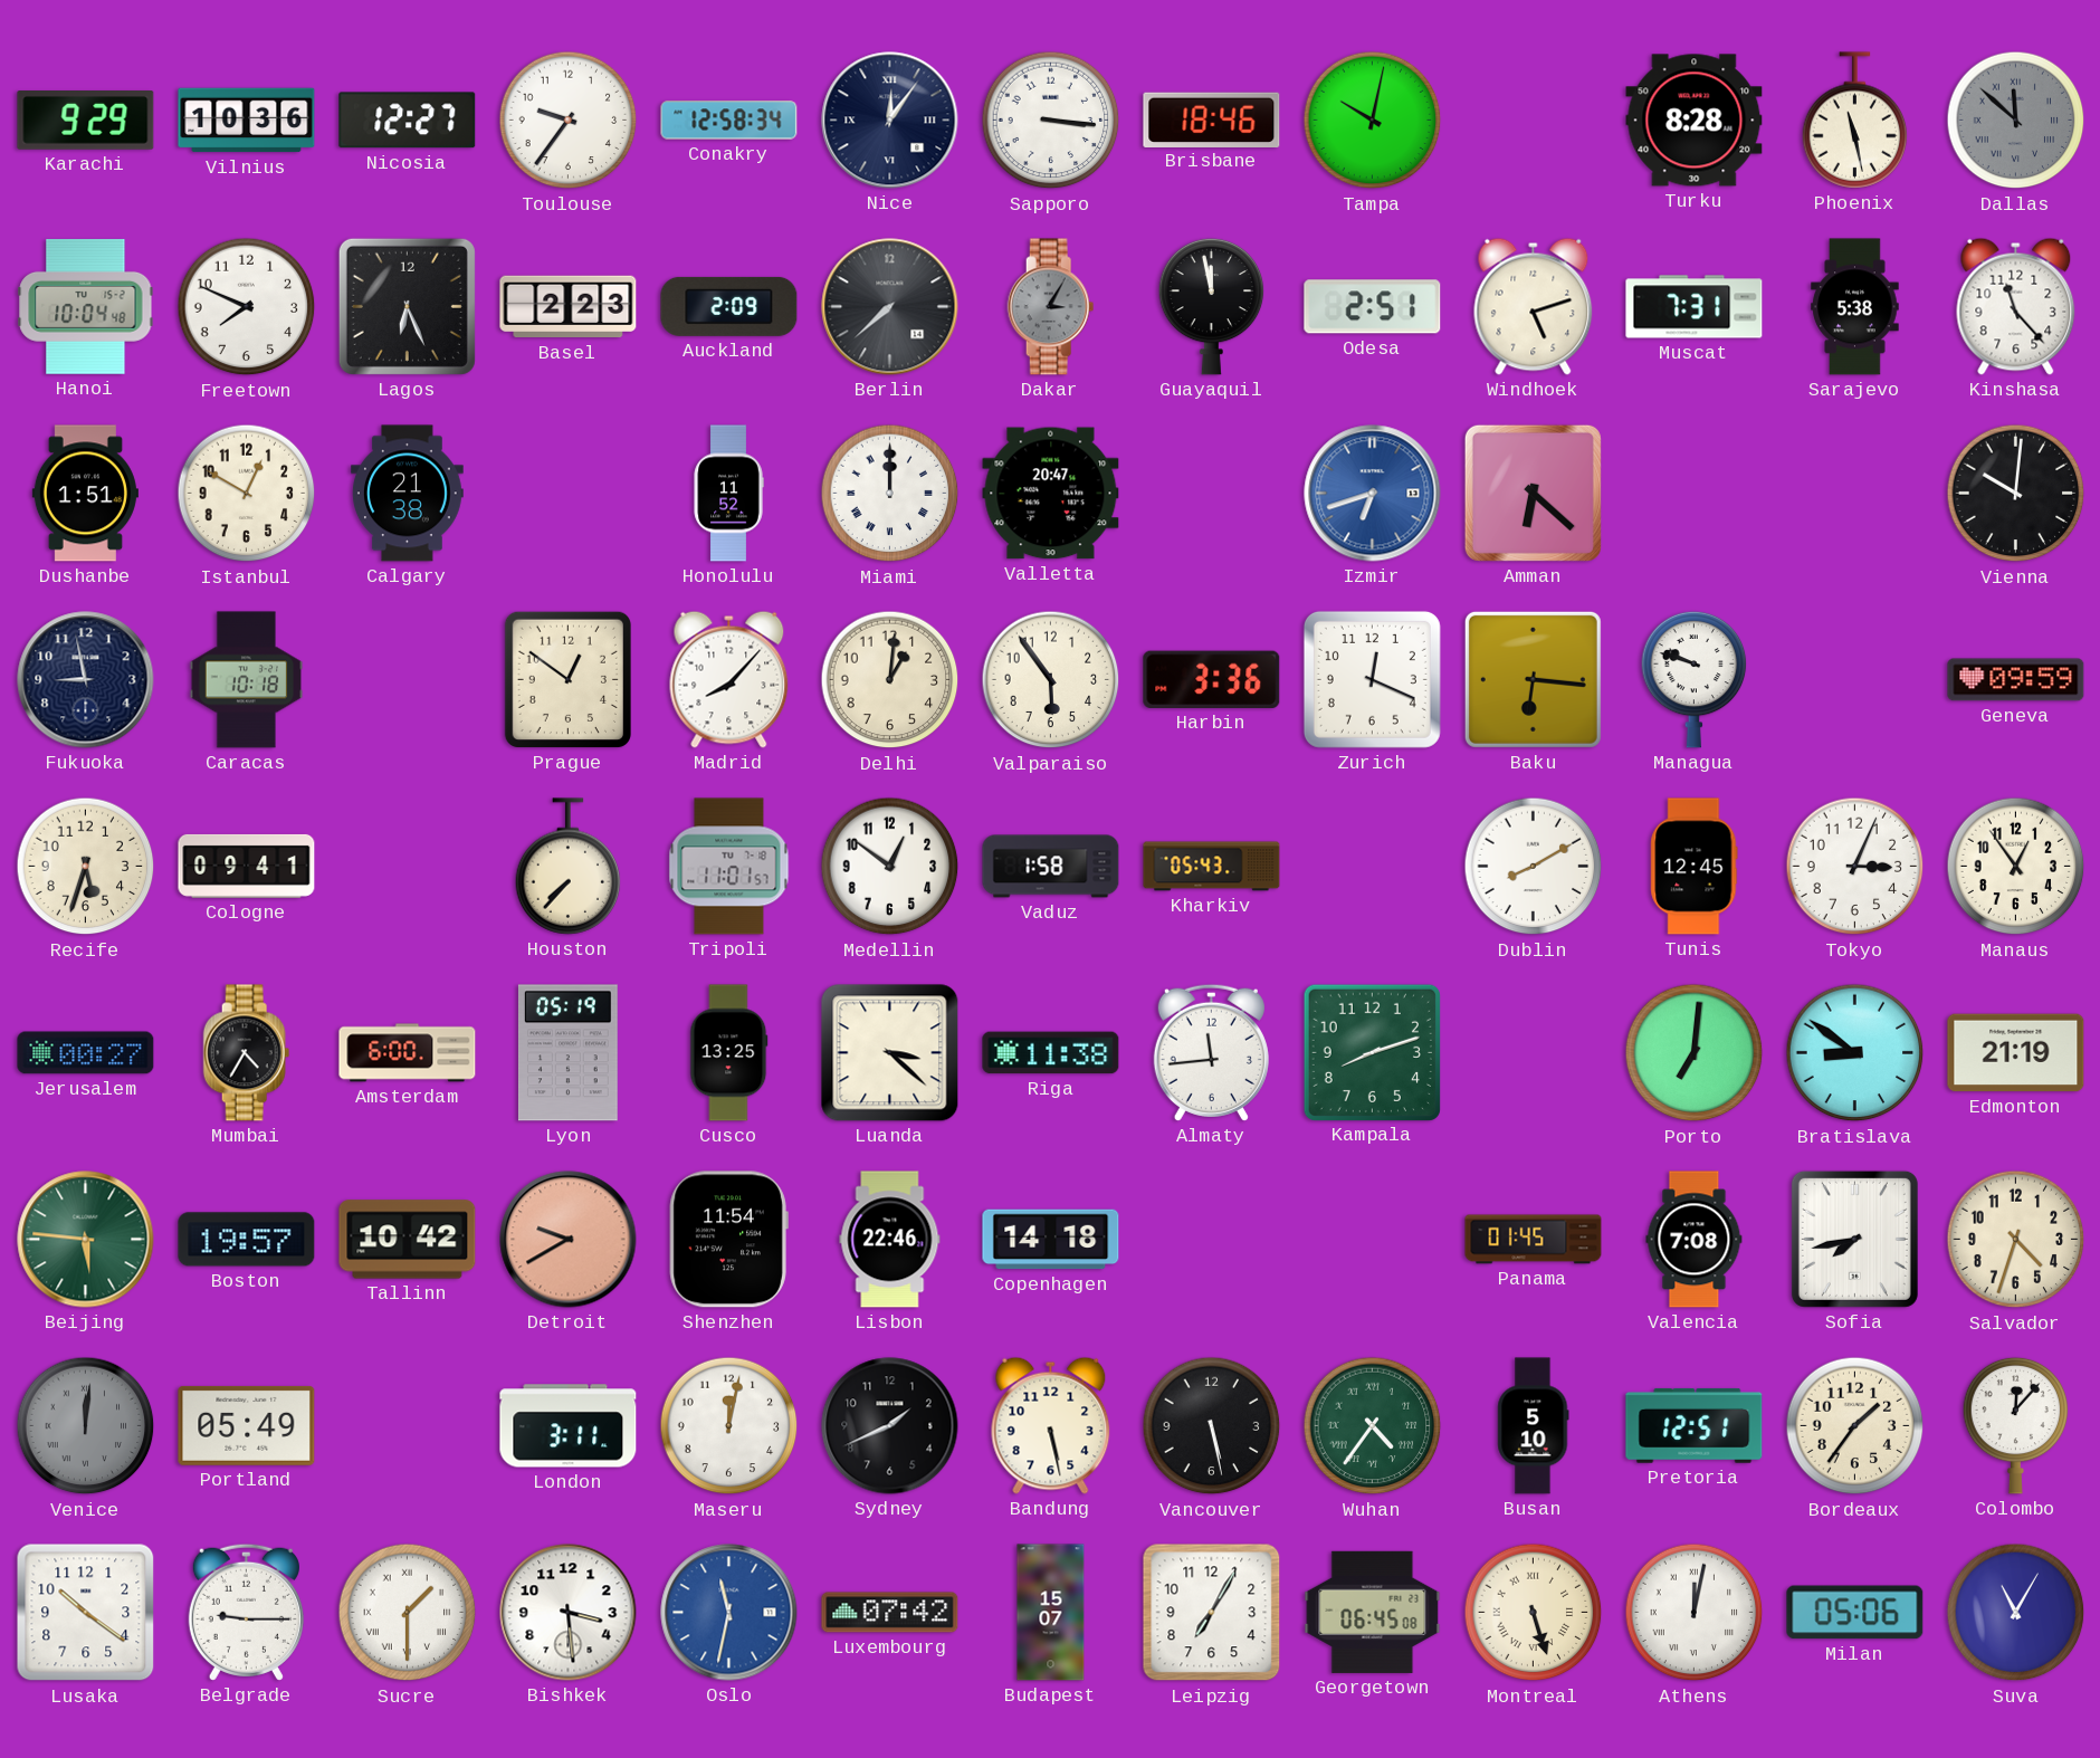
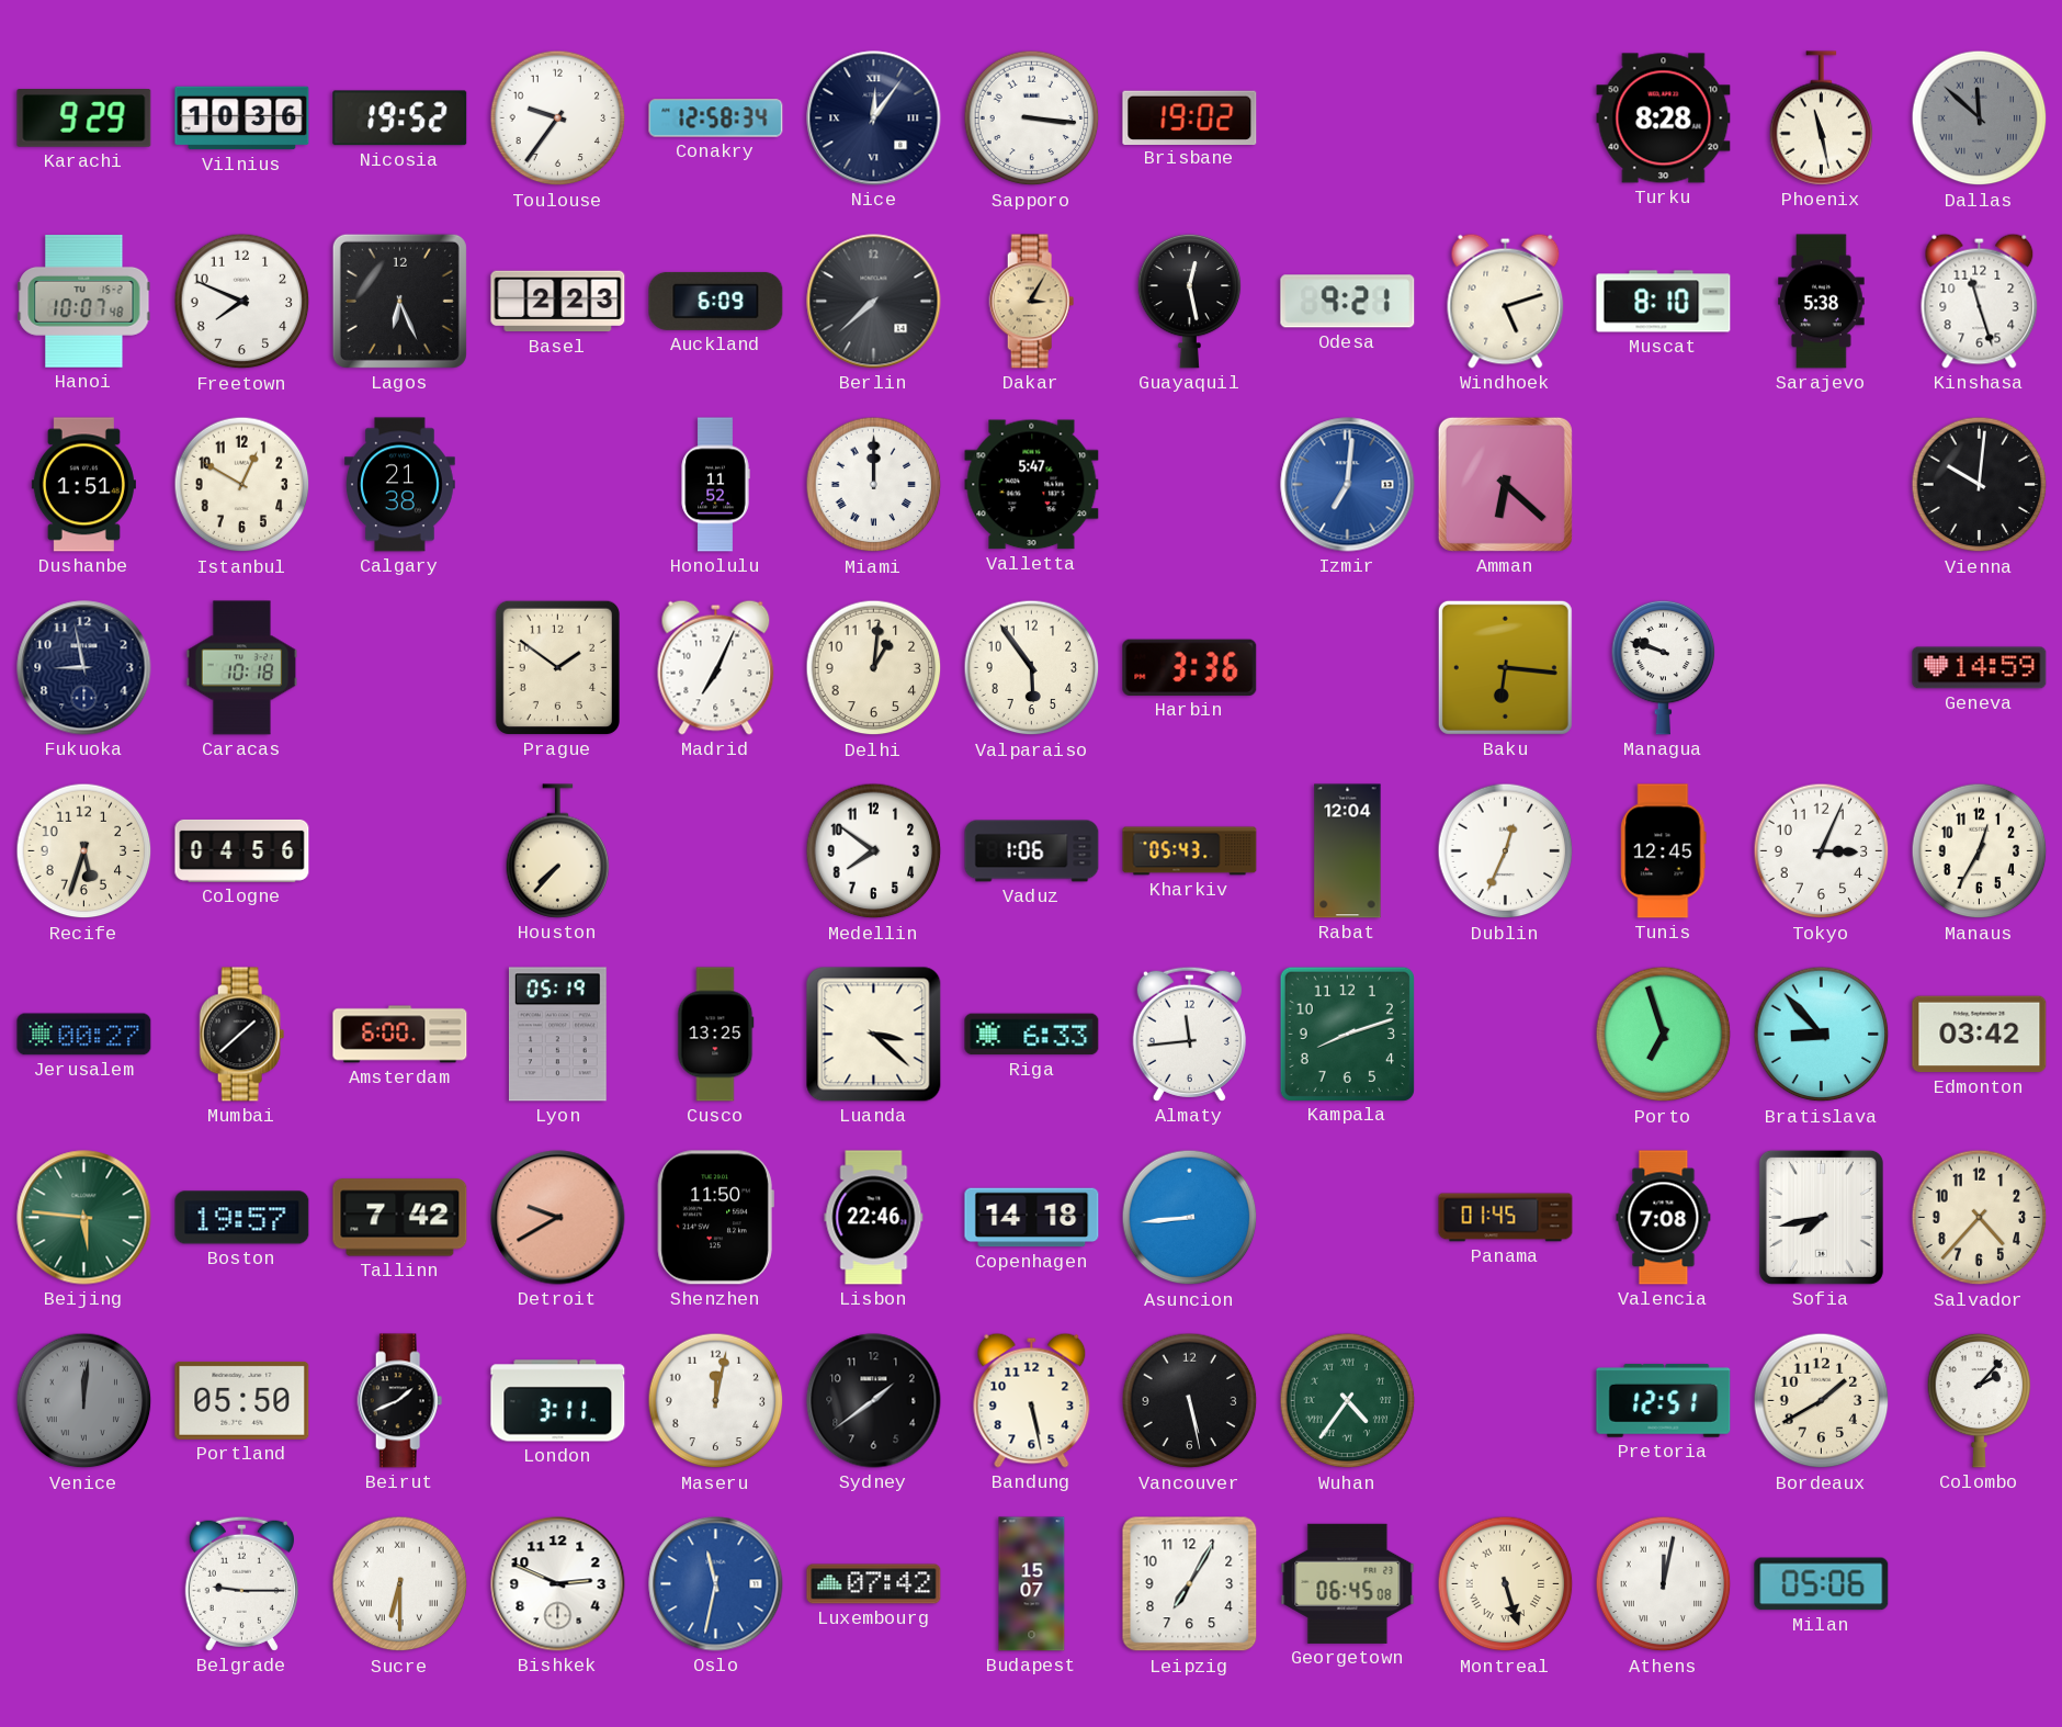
Nicosia: 12:27 -> 19:52 (400, 118)
Brisbane: 18:46 -> 19:02 (1190, 117)
Tampa: 10:02 -> none (1373, 121)
Hanoi: 10:04 -> 10:07 (84, 301)
Auckland: 2:09 -> 6:09 (716, 301)
Dakar dial: grey -> champagne (1032, 302)
Guayaquil: 11:58 -> 12:28 (1190, 301)
Odesa: 2:51 -> 9:21 (1348, 302)
Muscat: 7:31 -> 8:10 (1664, 302)
Kinshasa: 11:23 -> 11:27 (1980, 301)
Valletta: 20:47 -> 5:47 (1032, 485)
Izmir: 6:42 -> 7:01 (1348, 485)
Prague: 12:51 -> 1:51 (557, 667)
Madrid: 8:07 -> 7:04 (716, 667)
Zurich: 12:19 -> none (1372, 679)
Geneva: 09:59 -> 14:59 (1980, 668)
Cologne: 09:41 -> 04:56 (242, 850)
Tripoli: 11:01 -> none (729, 867)
Medellin: 12:51 -> 7:51 (874, 851)
Vaduz: 1:58 -> 1:06 (1032, 851)
Rabat: none -> 12:04 (1348, 851)
Dublin: 8:10 -> 12:34 (1506, 851)
Manaus: 12:54 -> 12:35 (1980, 851)
Mumbai: 4:35 -> 1:38 (242, 1035)
Riga: 11:38 -> 6:33 (1032, 1035)
Porto: 7:01 -> 6:57 (1664, 1035)
Bratislava: 8:51 -> 8:53 (1822, 1035)
Edmonton: 21:19 -> 03:42 (1980, 1035)
Tallinn: 10:42 -> 7:42 (400, 1218)
Shenzhen: 11:54 -> 11:50 (715, 1218)
Asuncion: none -> 8:44 (1190, 1218)
Salvador: 4:33 -> 4:37 (1980, 1218)
Portland: 05:49 -> 05:50 (242, 1400)
Beirut: none -> 1:41 (400, 1401)
Sydney: 1:41 -> 1:39 (874, 1401)
Busan: 5:10 -> none (1534, 1426)
Bordeaux: 1:36 -> 1:40 (1822, 1401)
Colombo: 12:07 -> 2:07 (1980, 1400)
Lusaka: 10:21 -> none (86, 1613)
Sucre: 1:30 -> 6:30 (400, 1584)
Bishkek: 3:29 -> 2:49 (558, 1584)
Suva: 11:05 -> none (2016, 1613)
